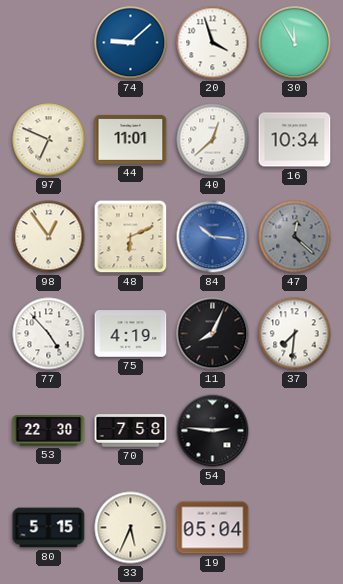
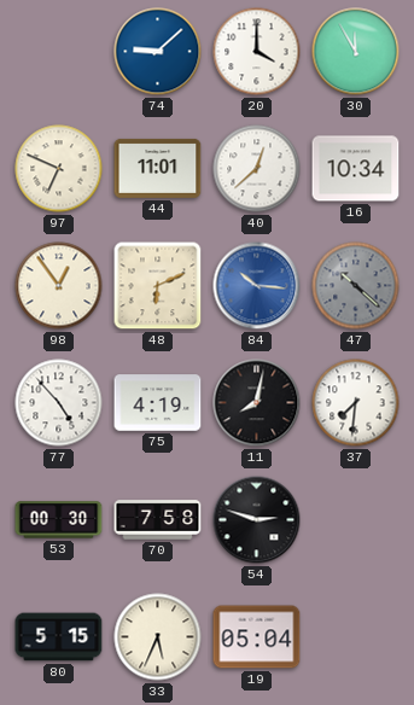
20: 3:57 -> 4:00 (257, 52)
47: 12:22 -> 10:22 (356, 286)
11: 8:04 -> 8:02 (257, 403)
53: 22:30 -> 00:30 (59, 520)
54: 2:46 -> 2:48 (257, 520)
